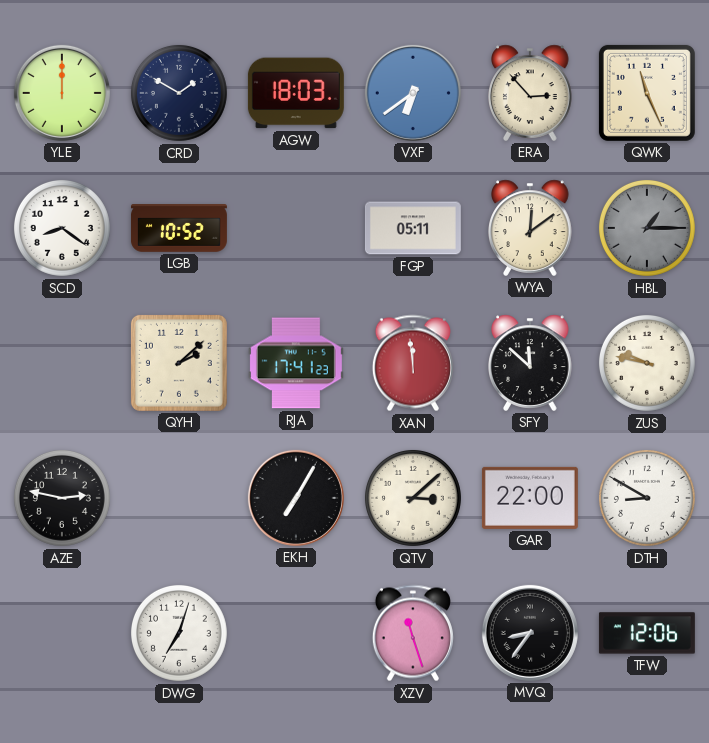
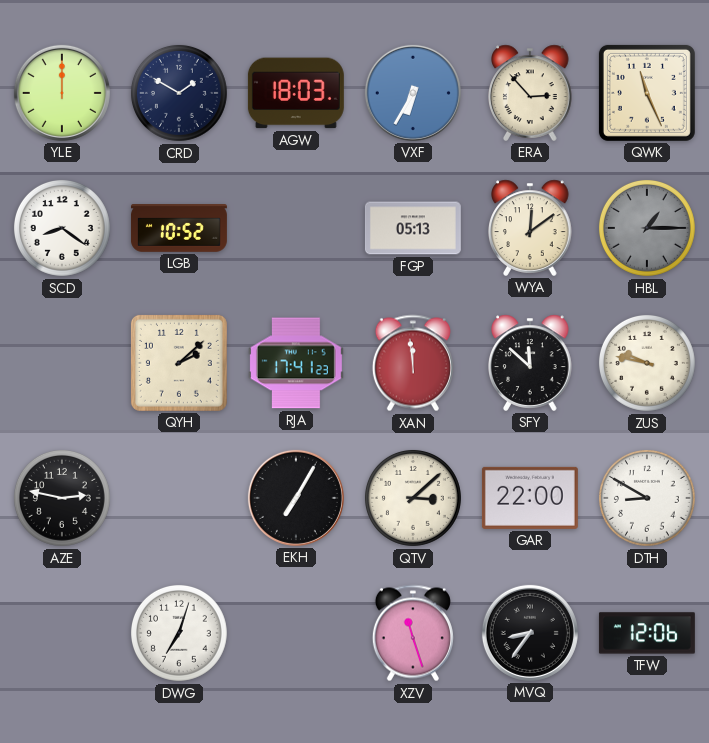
VXF: 6:39 -> 6:35 (413, 93)
FGP: 05:11 -> 05:13 (413, 228)
